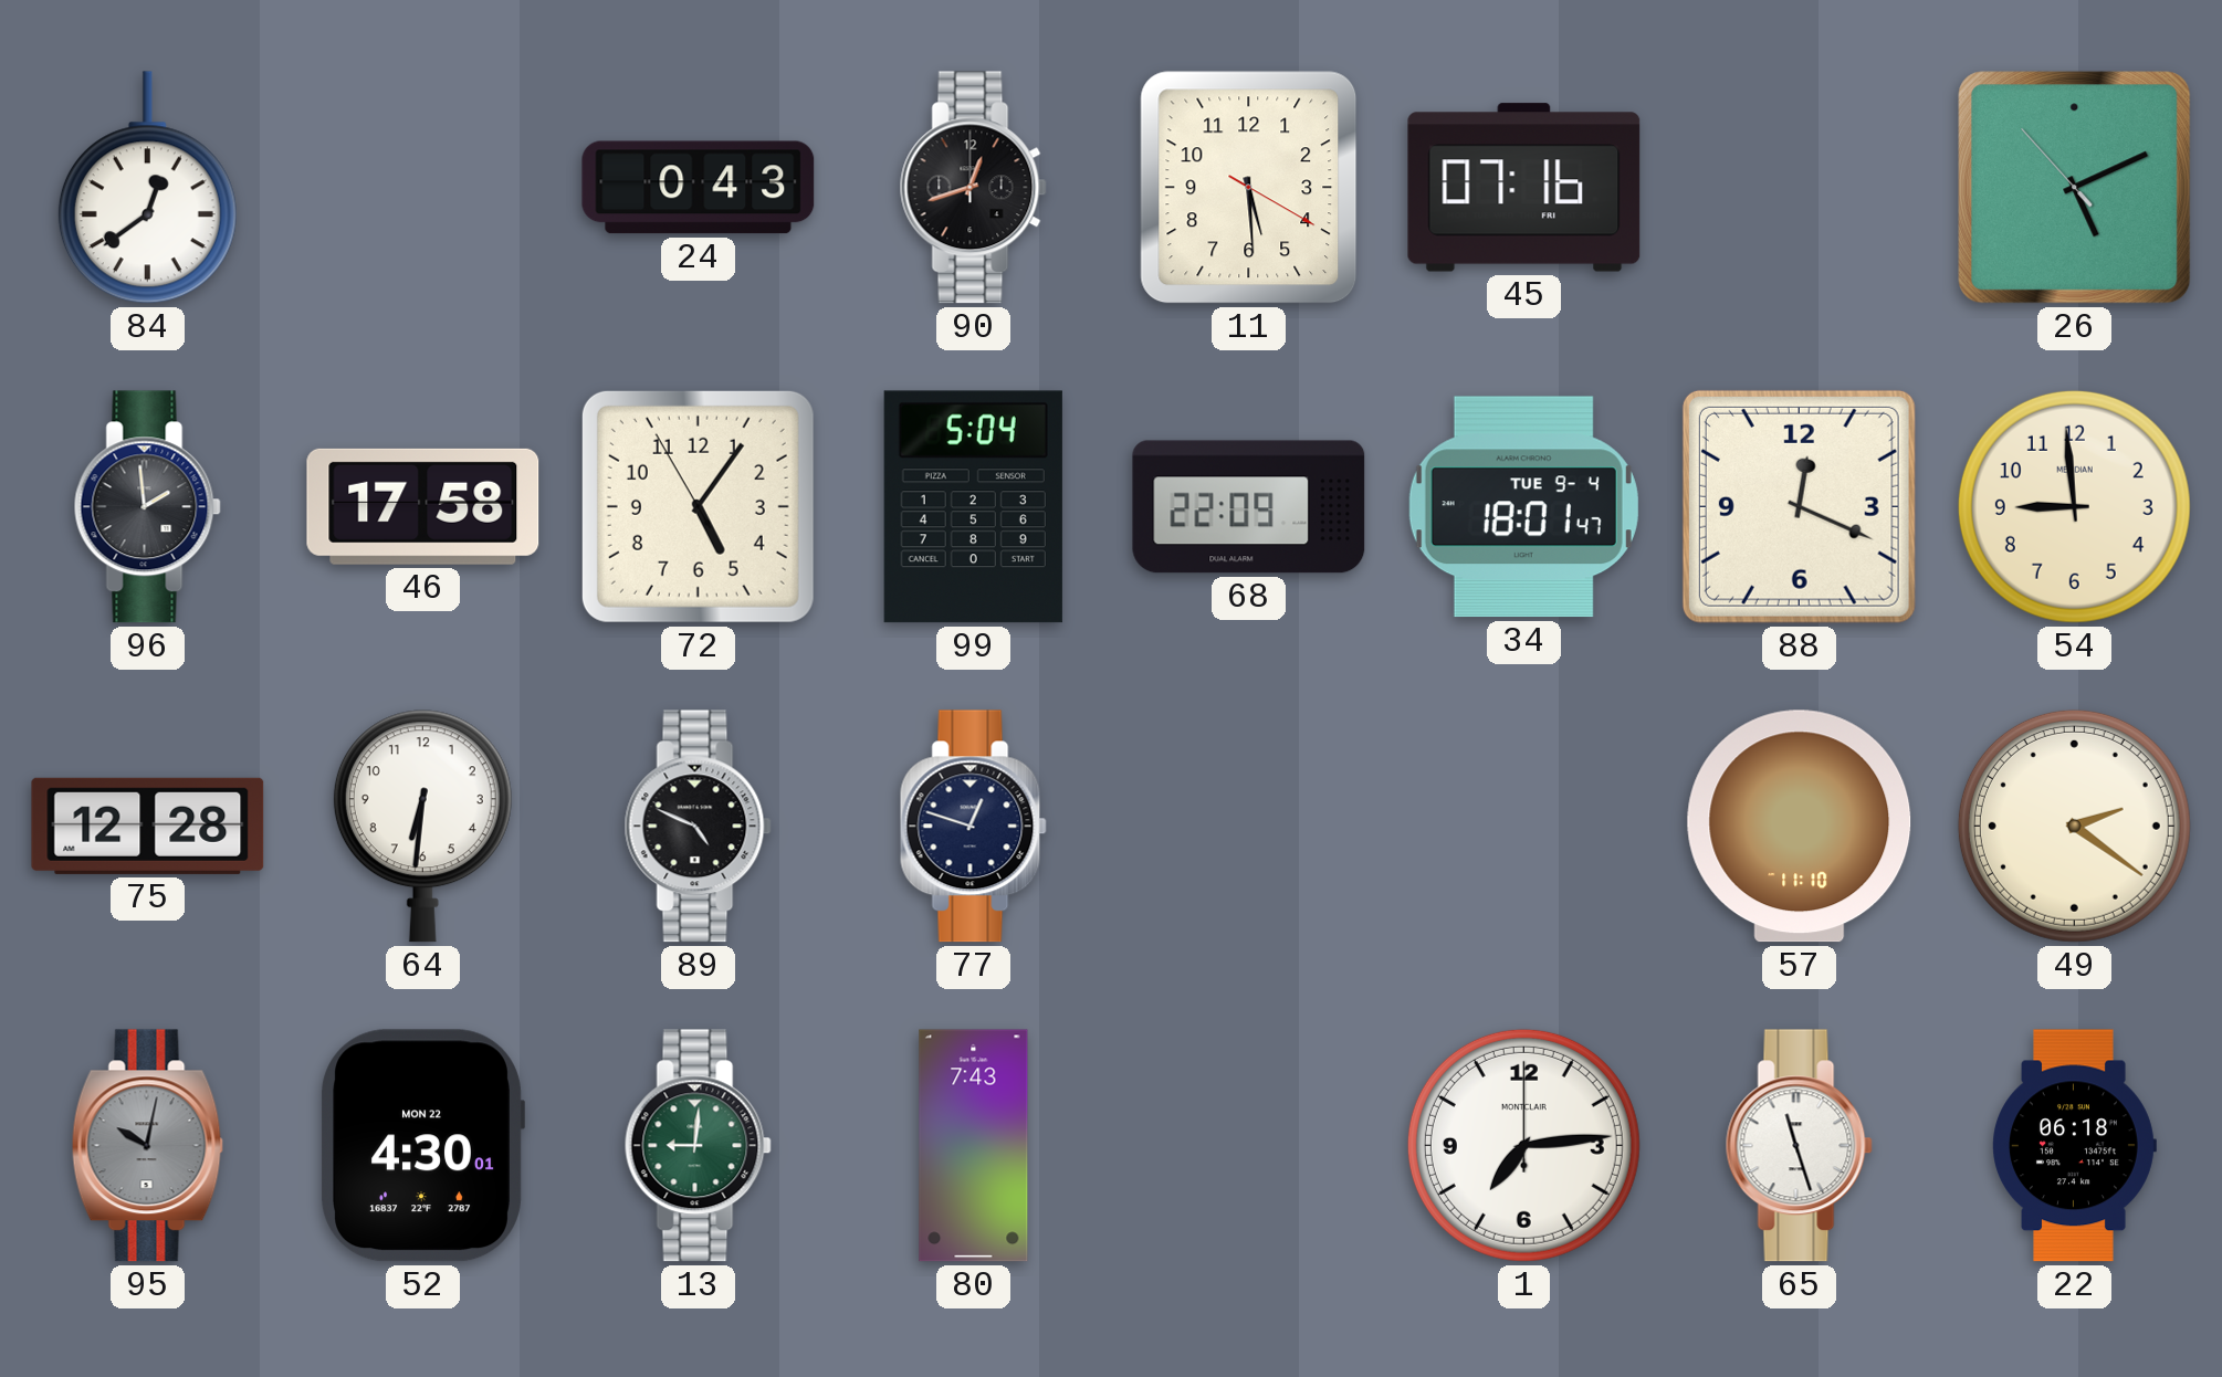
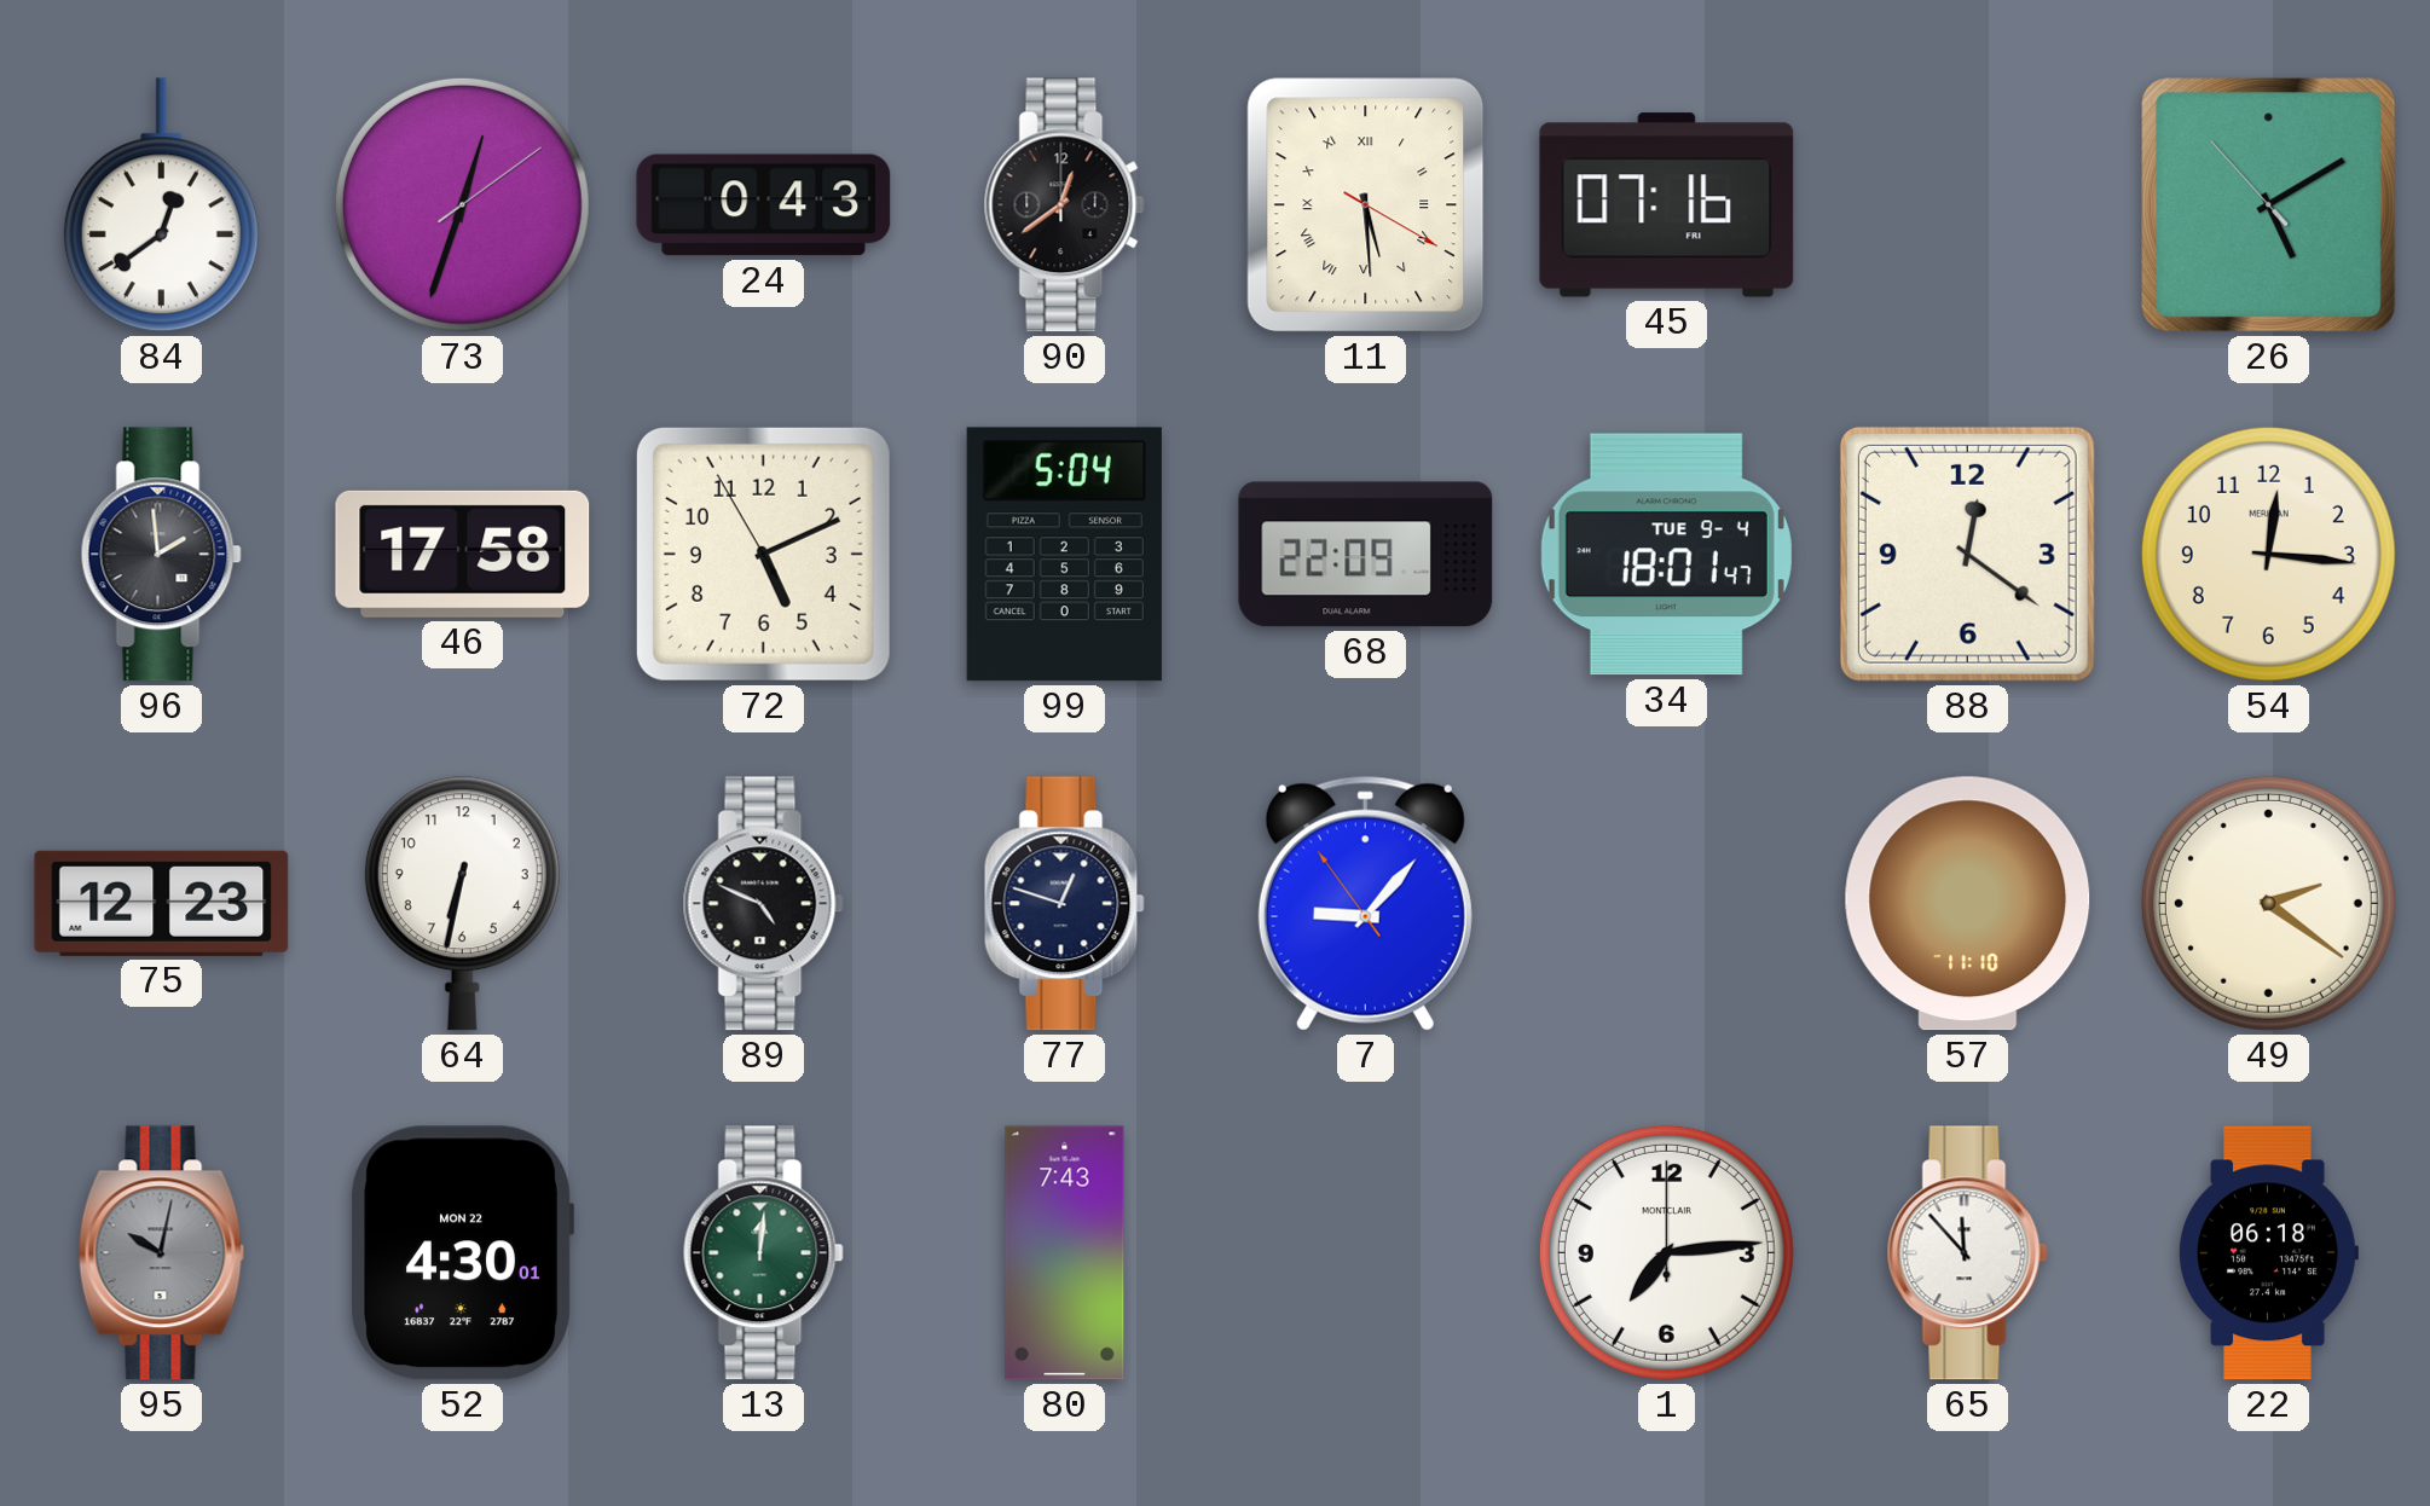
73: none -> 12:33 (462, 204)
90: 12:42 -> 12:39 (1064, 205)
11 numerals: Arabic -> Roman (1366, 205)
26: 5:10 -> 5:09 (2269, 205)
72: 5:05 -> 5:10 (763, 554)
88: 12:19 -> 12:21 (1967, 554)
54: 8:59 -> 12:16 (2268, 554)
75: 12:28 -> 12:23 (162, 903)
64: 6:31 -> 6:32 (462, 904)
7: none -> 9:06 (1365, 903)
13: 9:01 -> 12:01 (763, 1253)
65: 11:27 -> 11:53 (1967, 1253)
